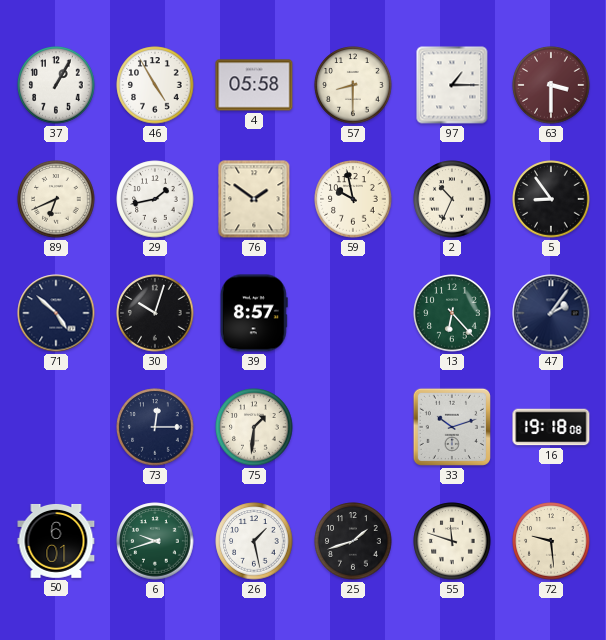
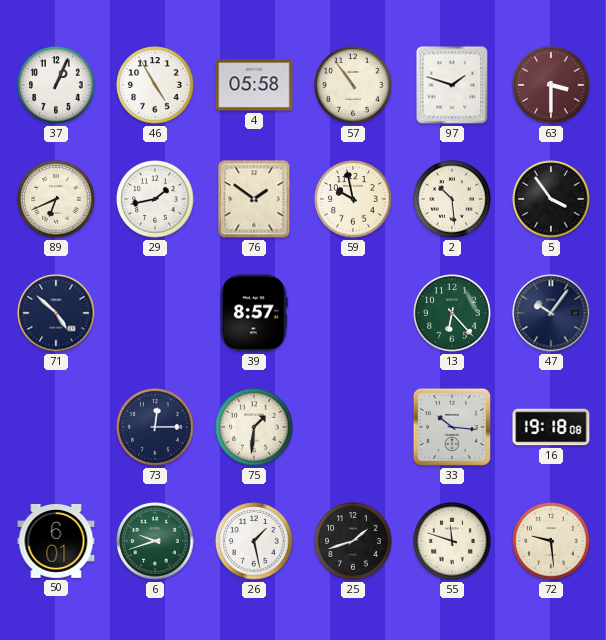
37: 1:05 -> 1:04 (56, 85)
57: 8:30 -> 10:54 (353, 85)
97: 1:15 -> 1:48 (452, 85)
2: 10:34 -> 10:29 (452, 199)
5: 8:54 -> 3:54 (551, 199)
30: 10:03 -> none (155, 313)
47: 2:06 -> 10:06 (551, 313)
33: 10:12 -> 10:16 (452, 427)
